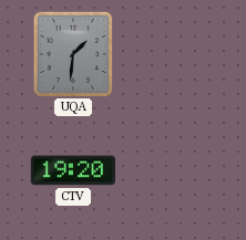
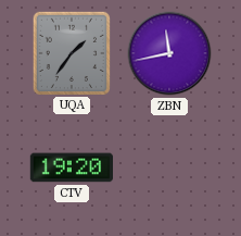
UQA: 1:31 -> 1:36 (71, 52)
ZBN: none -> 11:43 (169, 53)
